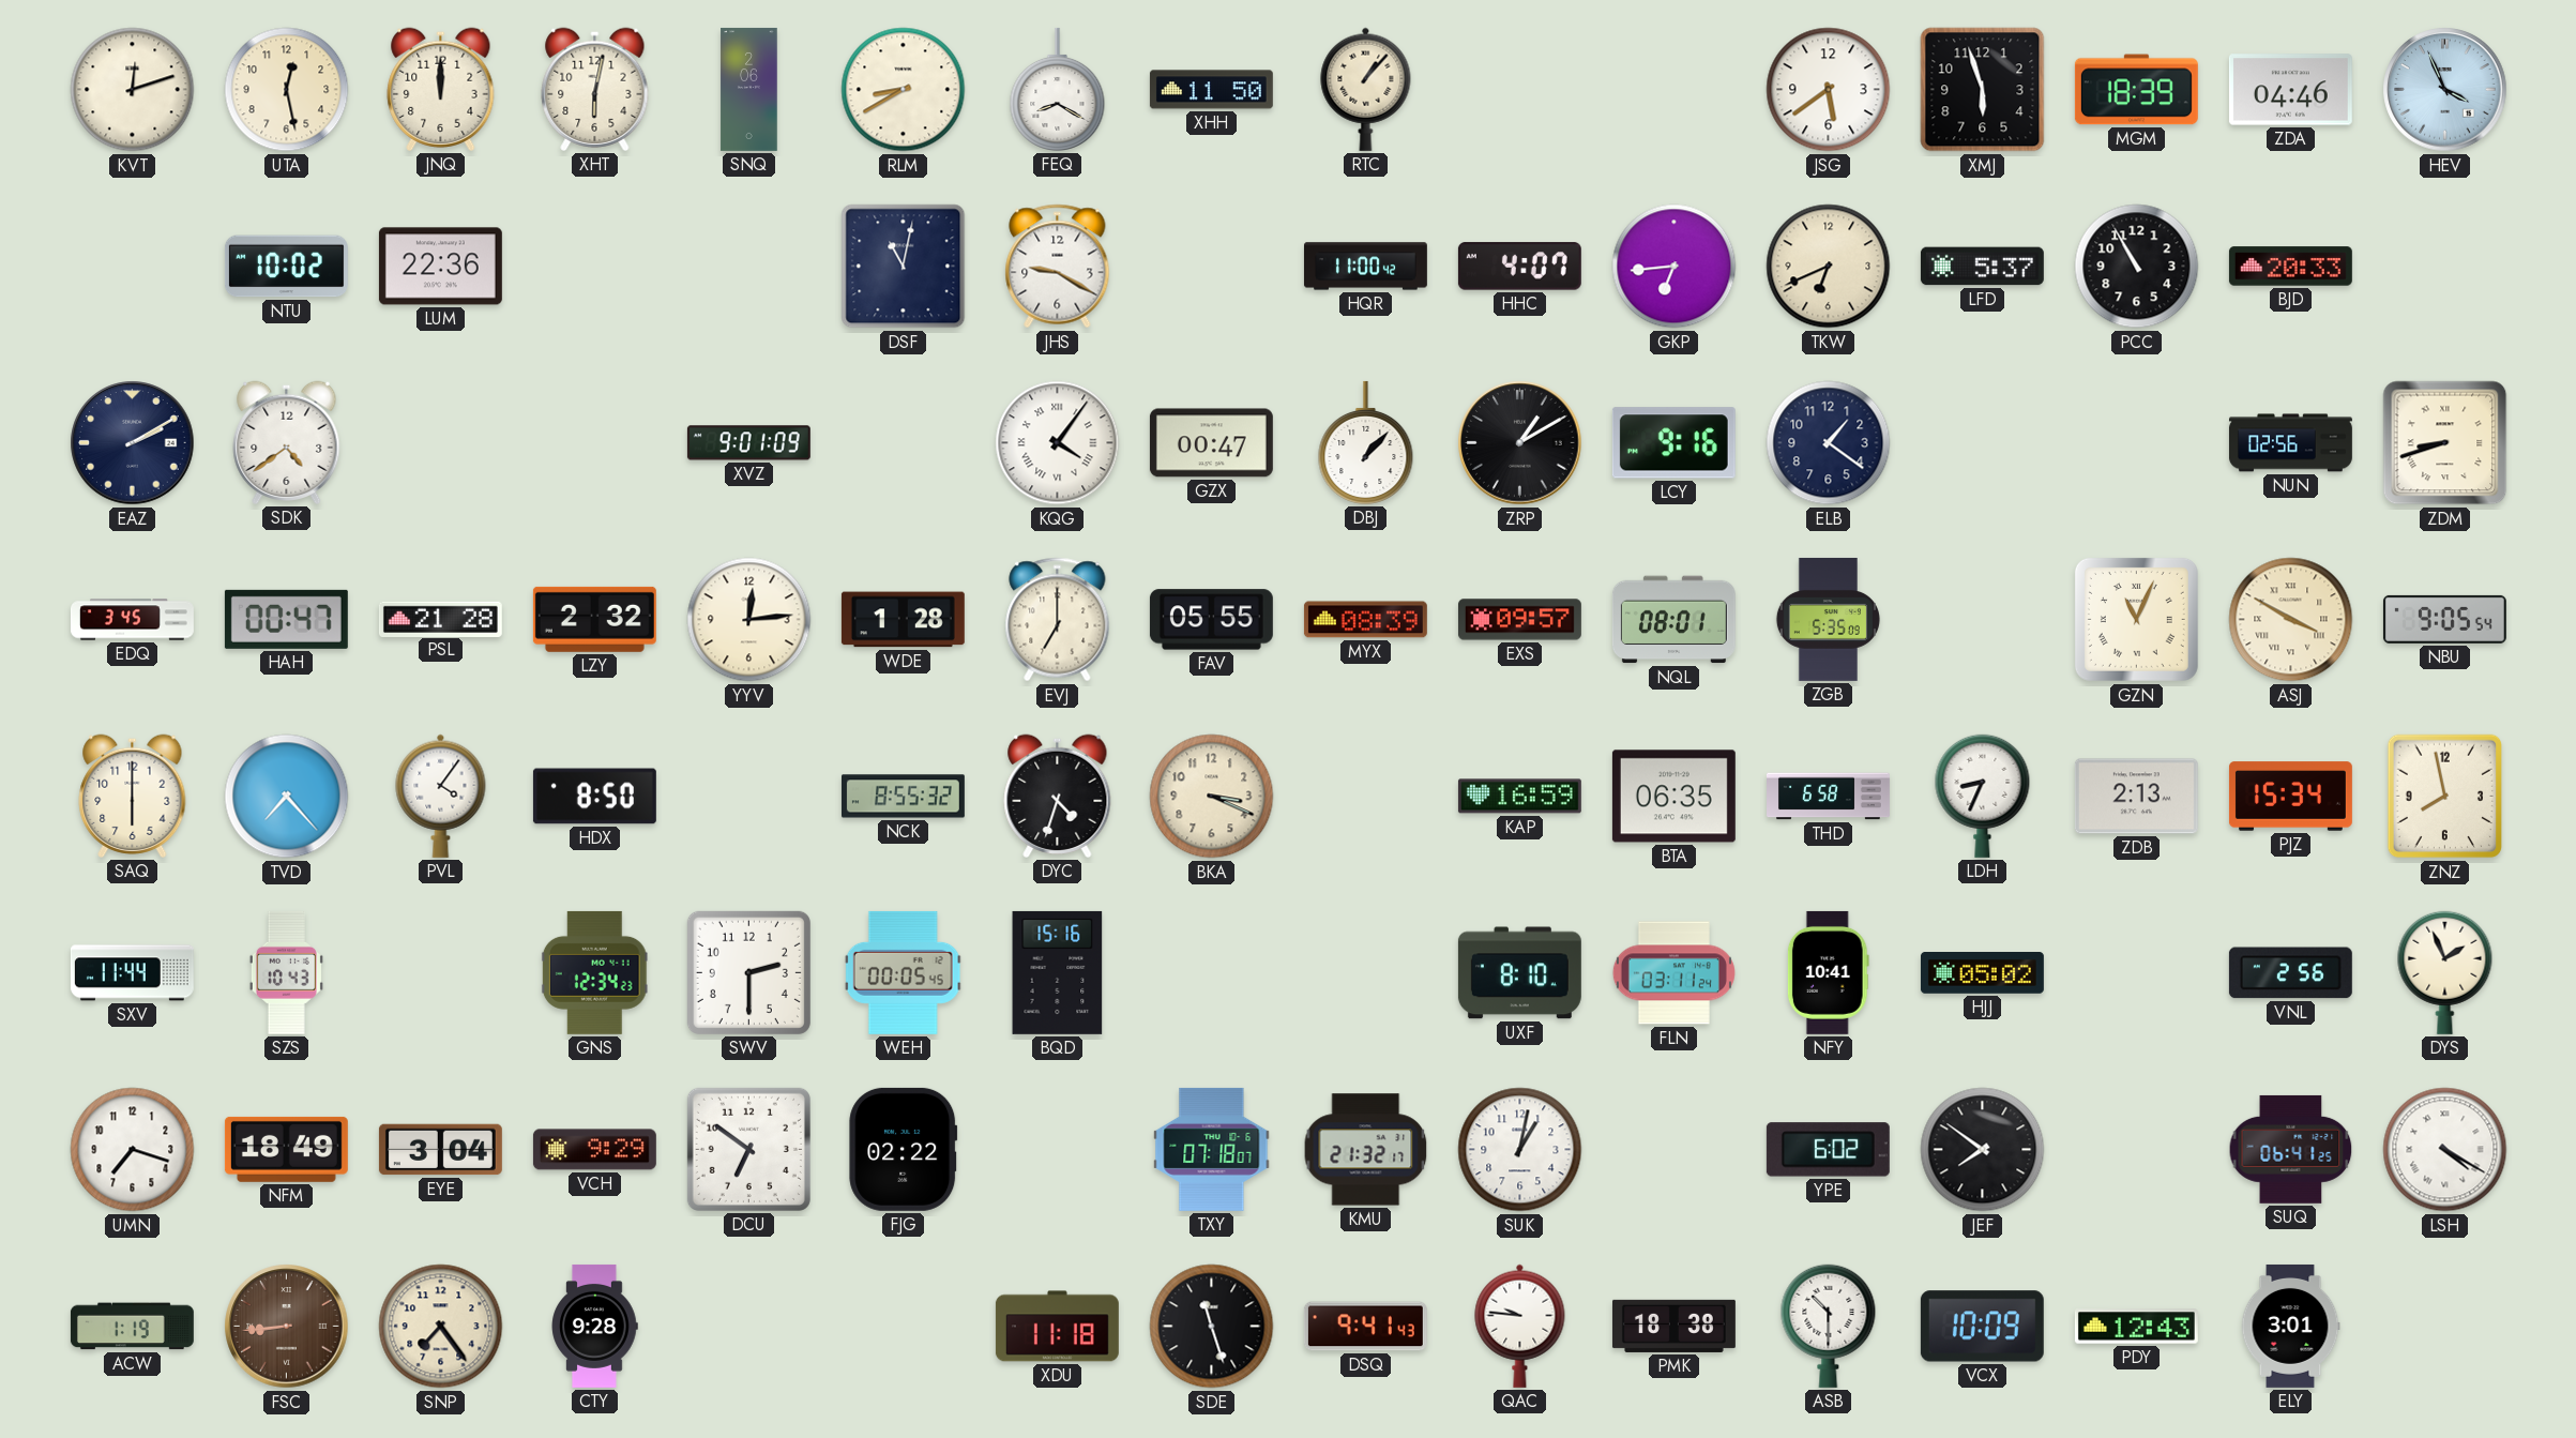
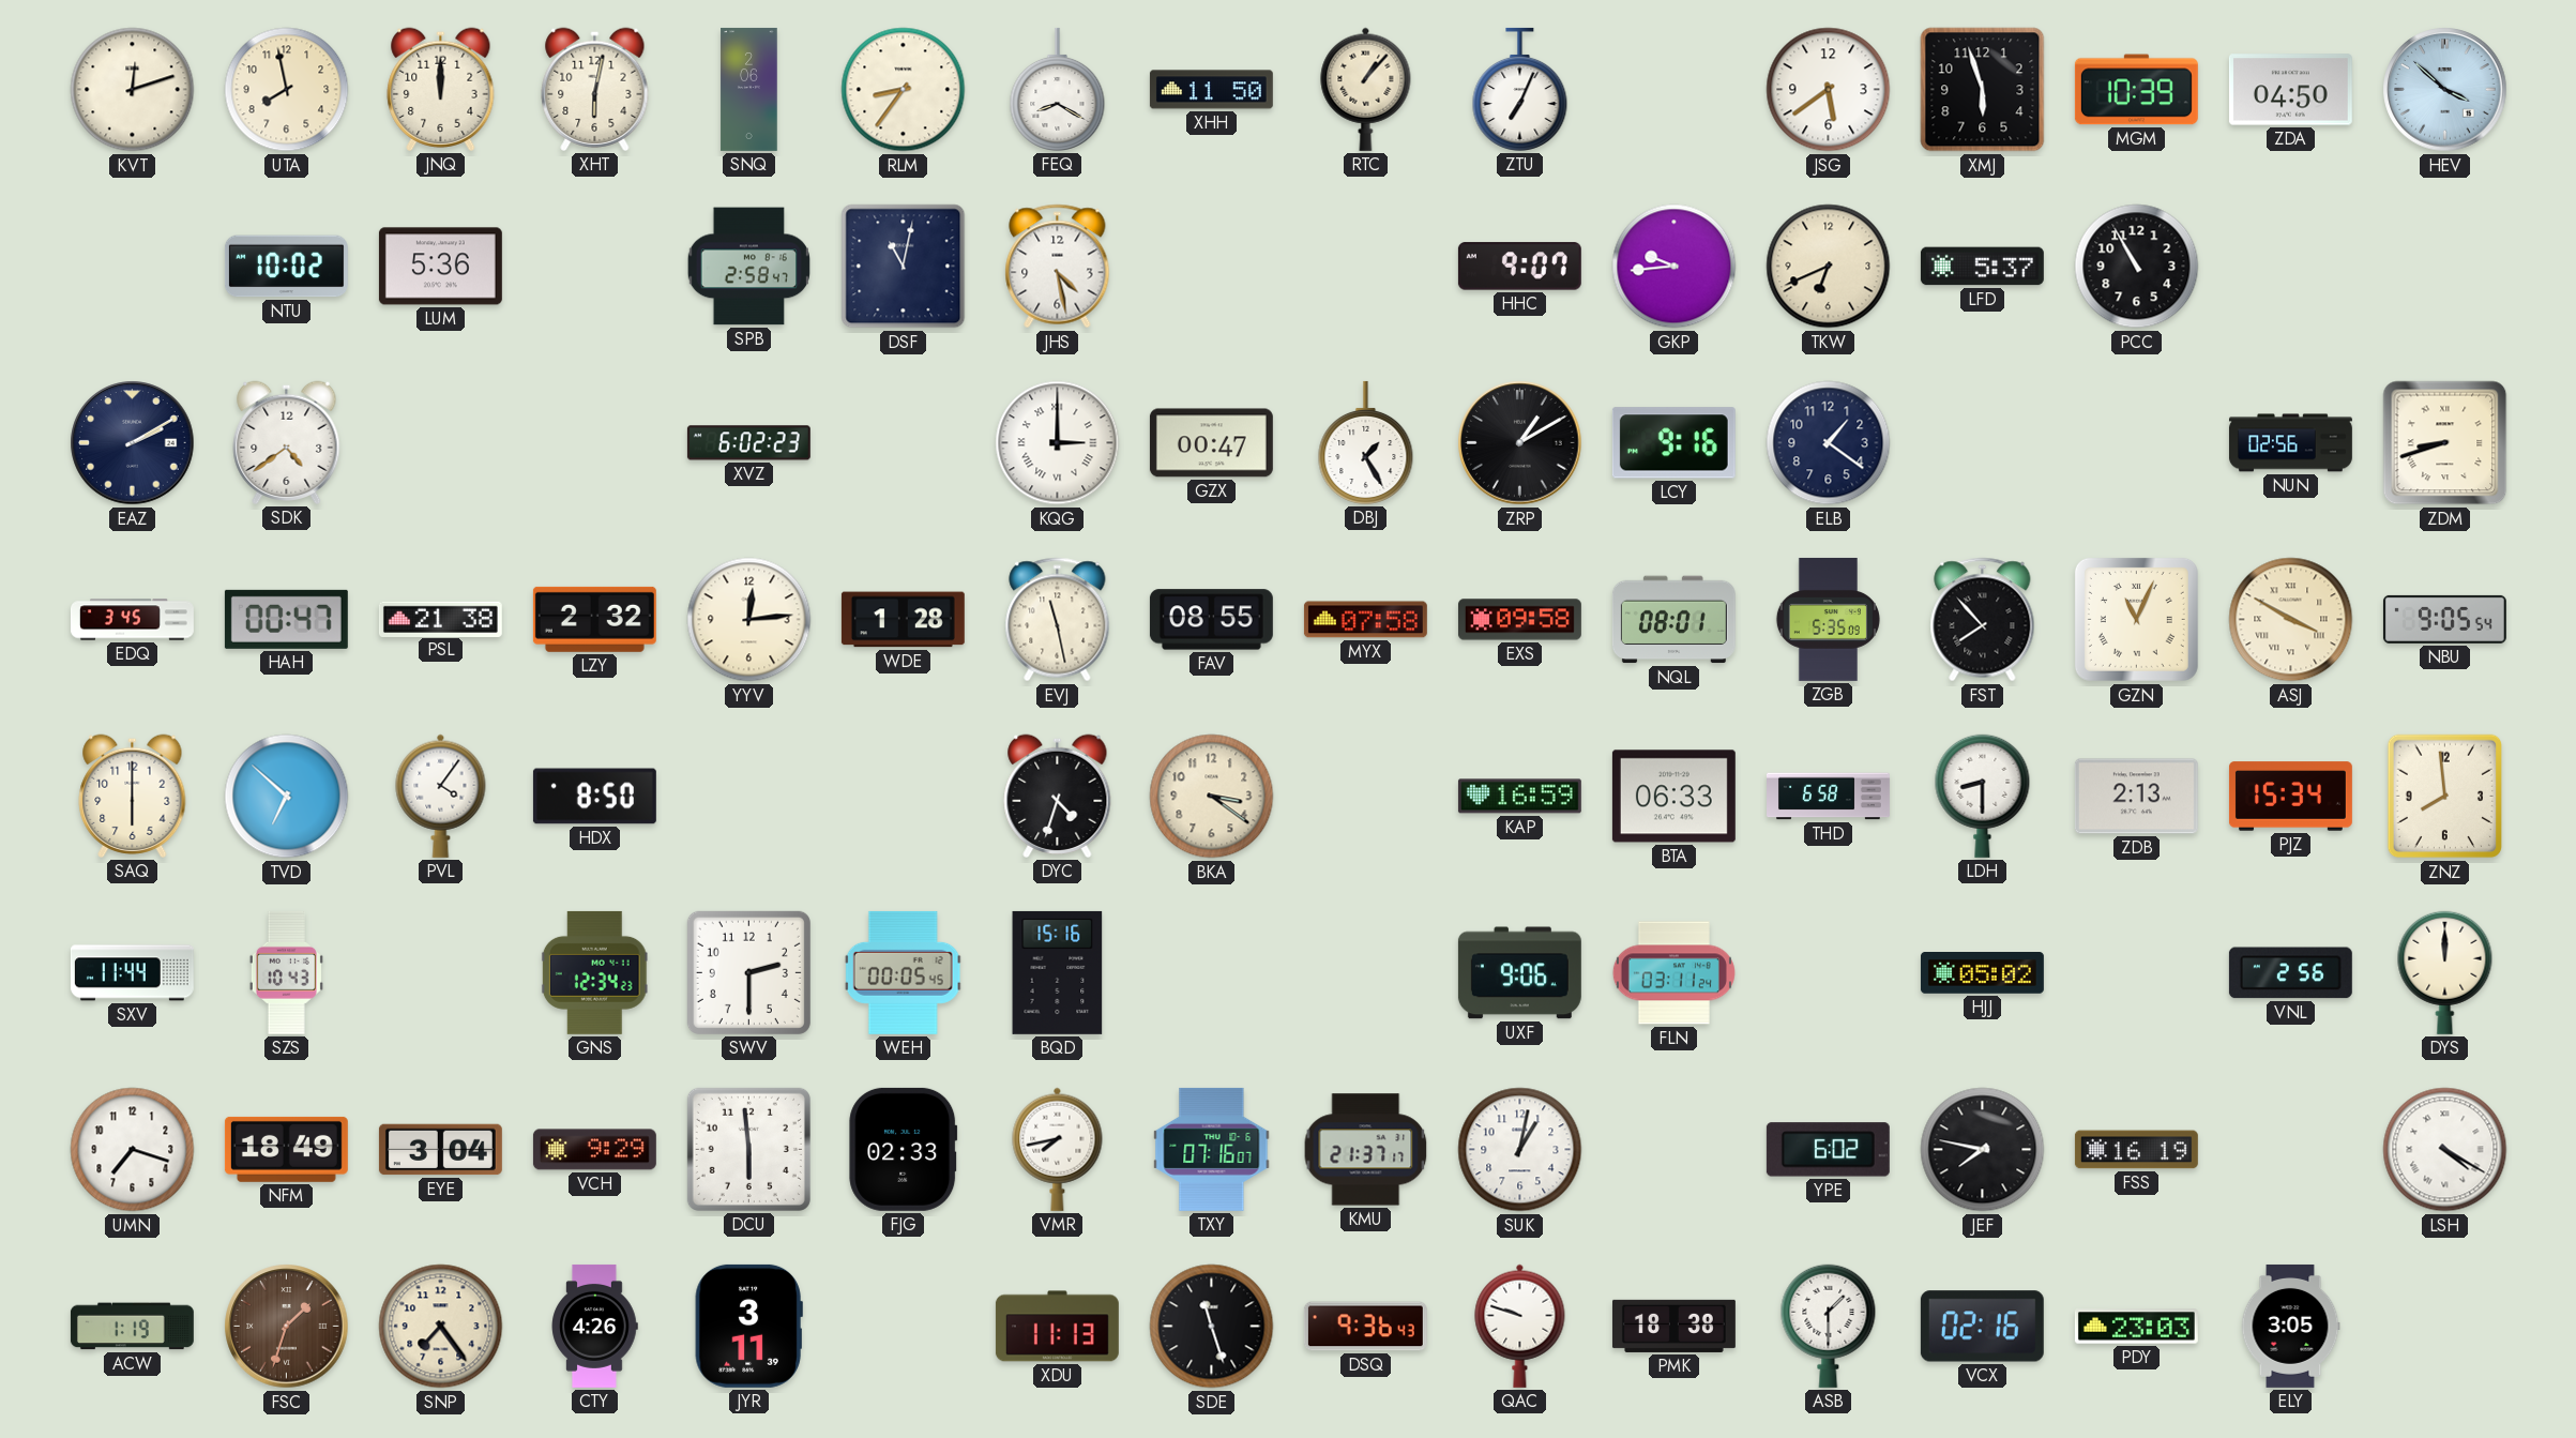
UTA: 12:28 -> 7:58 (287, 90)
RLM: 8:40 -> 8:36 (904, 90)
ZTU: none -> 7:04 (1520, 89)
MGM: 18:39 -> 10:39 (2136, 90)
ZDA: 04:46 -> 04:50 (2290, 90)
HEV: 3:56 -> 3:52 (2445, 90)
LUM: 22:36 -> 5:36 (440, 267)
SPB: none -> 2:58 (748, 267)
JHS: 9:20 -> 4:28 (1058, 267)
HQR: 11:00 -> none (1365, 267)
HHC: 4:07 -> 9:07 (1519, 267)
GKP: 6:44 -> 9:44 (1675, 267)
BJD: 20:33 -> none (2290, 267)
XVZ: 9:01 -> 6:02 (748, 443)
KQG: 4:06 -> 3:00 (1058, 443)
DBJ: 1:07 -> 1:25 (1366, 442)
PSL: 21:28 -> 21:38 (440, 619)
EVJ: 7:00 -> 11:28 (1058, 620)
FAV: 05:55 -> 08:55 (1211, 620)
MYX: 08:39 -> 07:58 (1365, 620)
EXS: 09:57 -> 09:58 (1519, 620)
FST: none -> 7:53 (1983, 620)
TVD: 7:23 -> 6:52 (287, 797)
NCK: 8:55 -> none (903, 797)
BKA: 3:19 -> 3:21 (1212, 797)
BTA: 06:35 -> 06:33 (1673, 797)
LDH: 8:34 -> 8:30 (1983, 796)
ZNZ: 7:58 -> 7:59 (2444, 797)
UXF: 8:10 -> 9:06 (1519, 973)
NFY: 10:41 -> none (1828, 972)
DYS: 1:56 -> 12:00 (2445, 972)
DCU: 6:51 -> 5:59 (748, 1149)
FJG: 02:22 -> 02:33 (904, 1149)
VMR: none -> 7:43 (1058, 1149)
TXY: 07:18 -> 07:16 (1212, 1149)
KMU: 21:32 -> 21:37 (1366, 1150)
JEF: 7:51 -> 7:47 (1983, 1150)
FSS: none -> 16:19 (2136, 1150)
SUQ: 06:41 -> none (2291, 1149)
FSC: 8:44 -> 1:33 (287, 1327)
CTY: 9:28 -> 4:26 (594, 1326)
JYR: none -> 3:11 (748, 1326)
XDU: 11:18 -> 11:13 (1057, 1327)
DSQ: 9:41 -> 9:36 (1365, 1327)
QAC: 9:46 -> 9:48 (1520, 1326)
ASB: 10:30 -> 1:30 (1829, 1326)
VCX: 10:09 -> 02:16 (1982, 1327)
PDY: 12:43 -> 23:03 (2136, 1327)
ELY: 3:01 -> 3:05 (2290, 1326)
